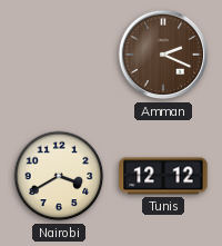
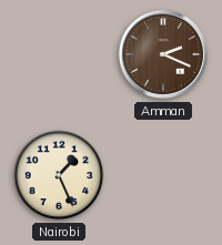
Nairobi: 3:40 -> 1:26 (59, 175)
Tunis: 12:12 -> none (163, 176)
